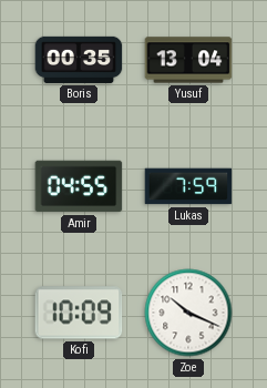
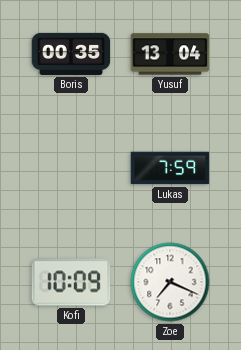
Amir: 04:55 -> none (79, 186)
Zoe: 10:19 -> 7:19 (170, 282)
